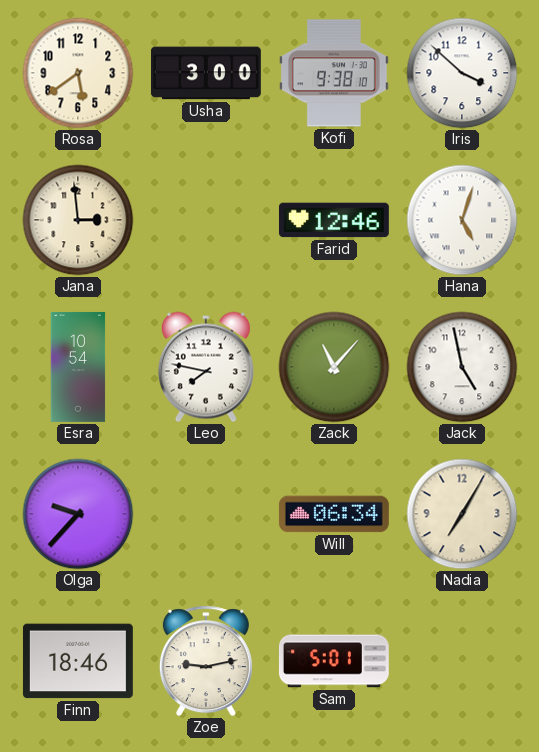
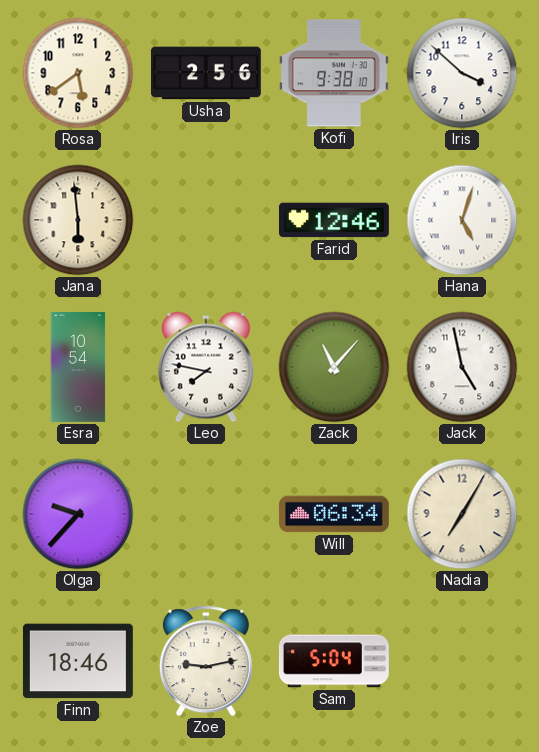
Usha: 3:00 -> 2:56 (206, 73)
Jana: 2:59 -> 5:59 (78, 220)
Sam: 5:01 -> 5:04 (334, 661)
